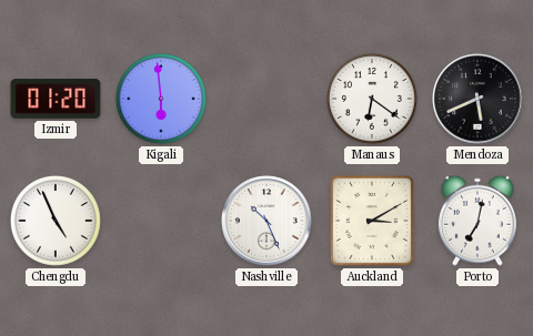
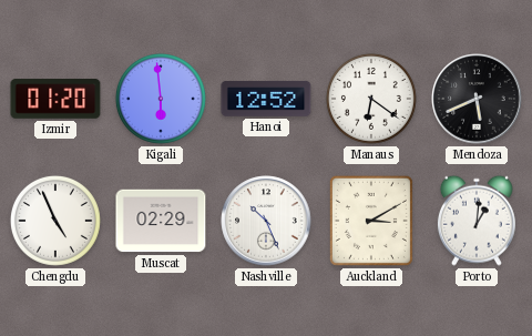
Hanoi: none -> 12:52 (266, 99)
Muscat: none -> 02:29 (161, 221)
Porto: 7:02 -> 1:01 (477, 221)
